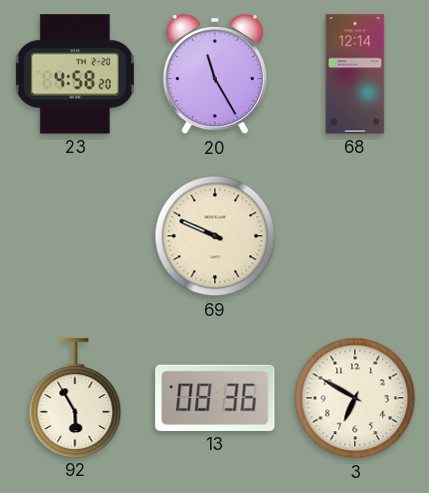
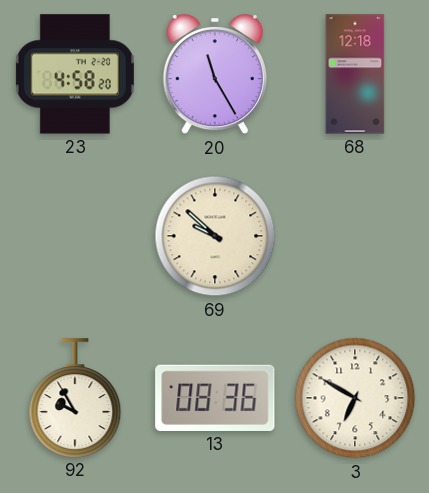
68: 12:14 -> 12:18 (355, 74)
69: 9:49 -> 9:52 (215, 236)
92: 5:55 -> 9:55 (75, 398)
